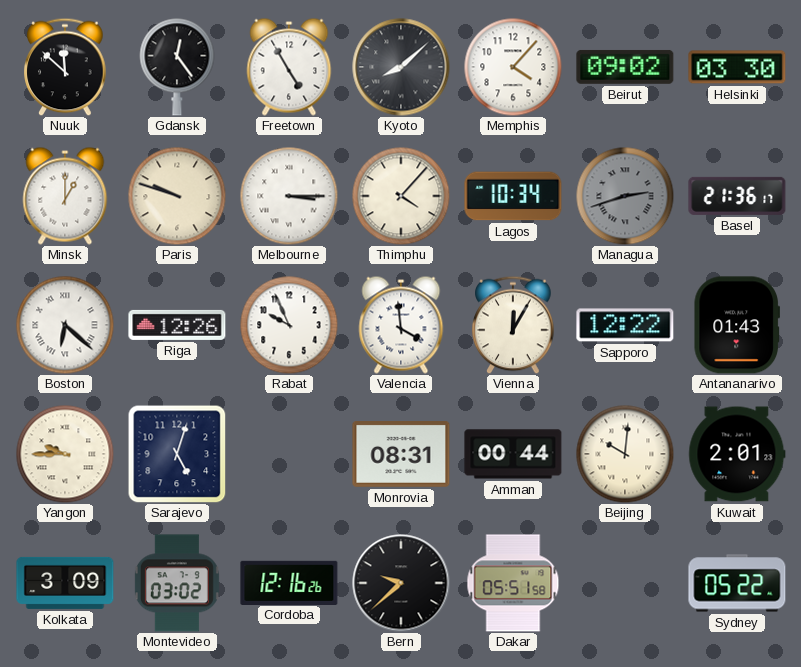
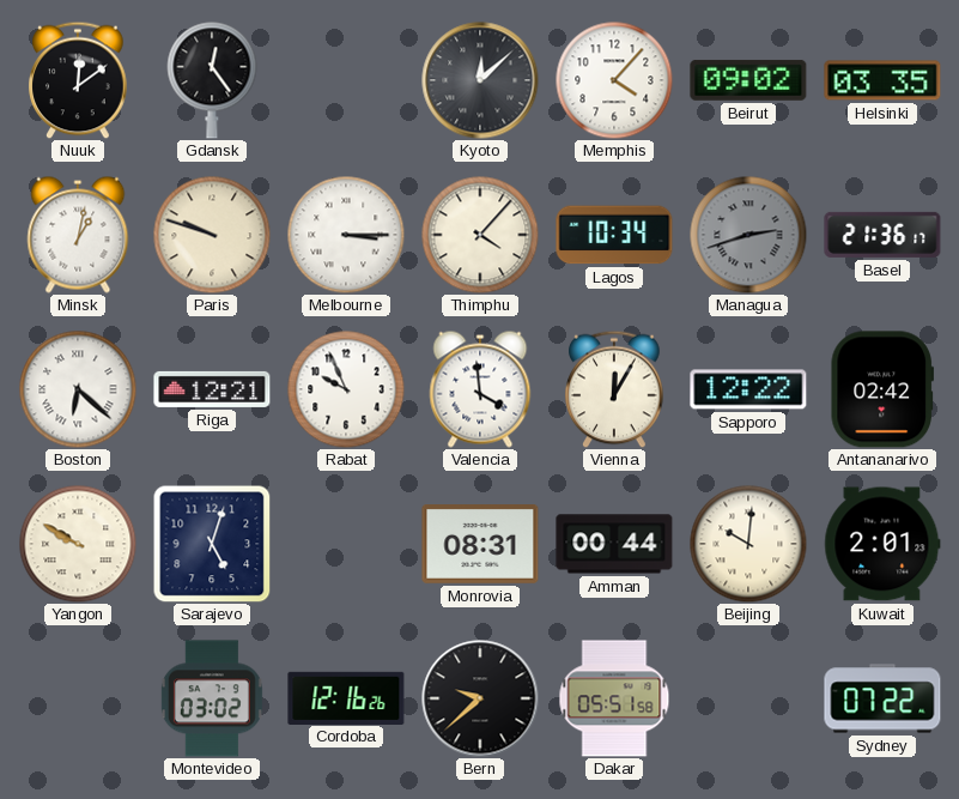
Nuuk: 11:52 -> 12:09 (78, 80)
Freetown: 4:55 -> none (289, 67)
Kyoto: 8:08 -> 12:08 (480, 80)
Helsinki: 03:30 -> 03:35 (882, 80)
Minsk: 1:00 -> 1:02 (78, 235)
Riga: 12:26 -> 12:21 (212, 389)
Antananarivo: 01:43 -> 02:42 (881, 389)
Yangon: 9:45 -> 9:50 (78, 544)
Kolkata: 3:09 -> none (65, 583)
Sydney: 05:22 -> 07:22 (882, 698)
